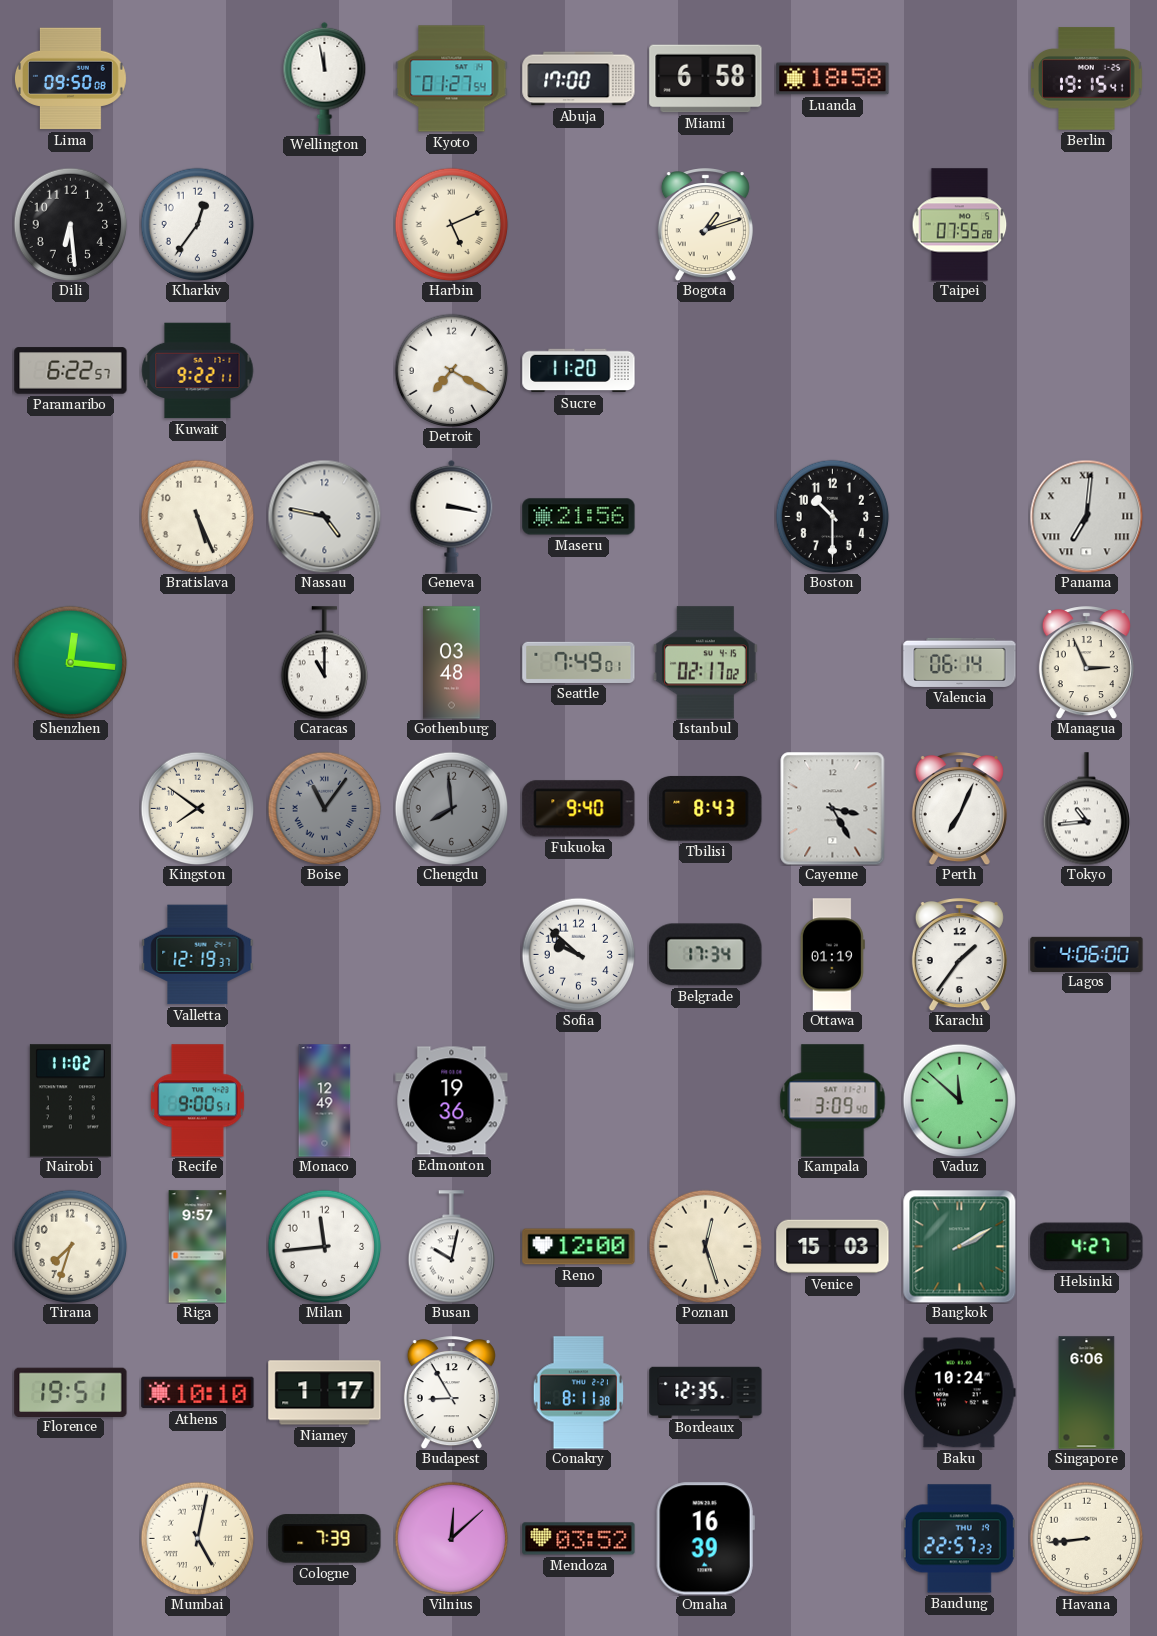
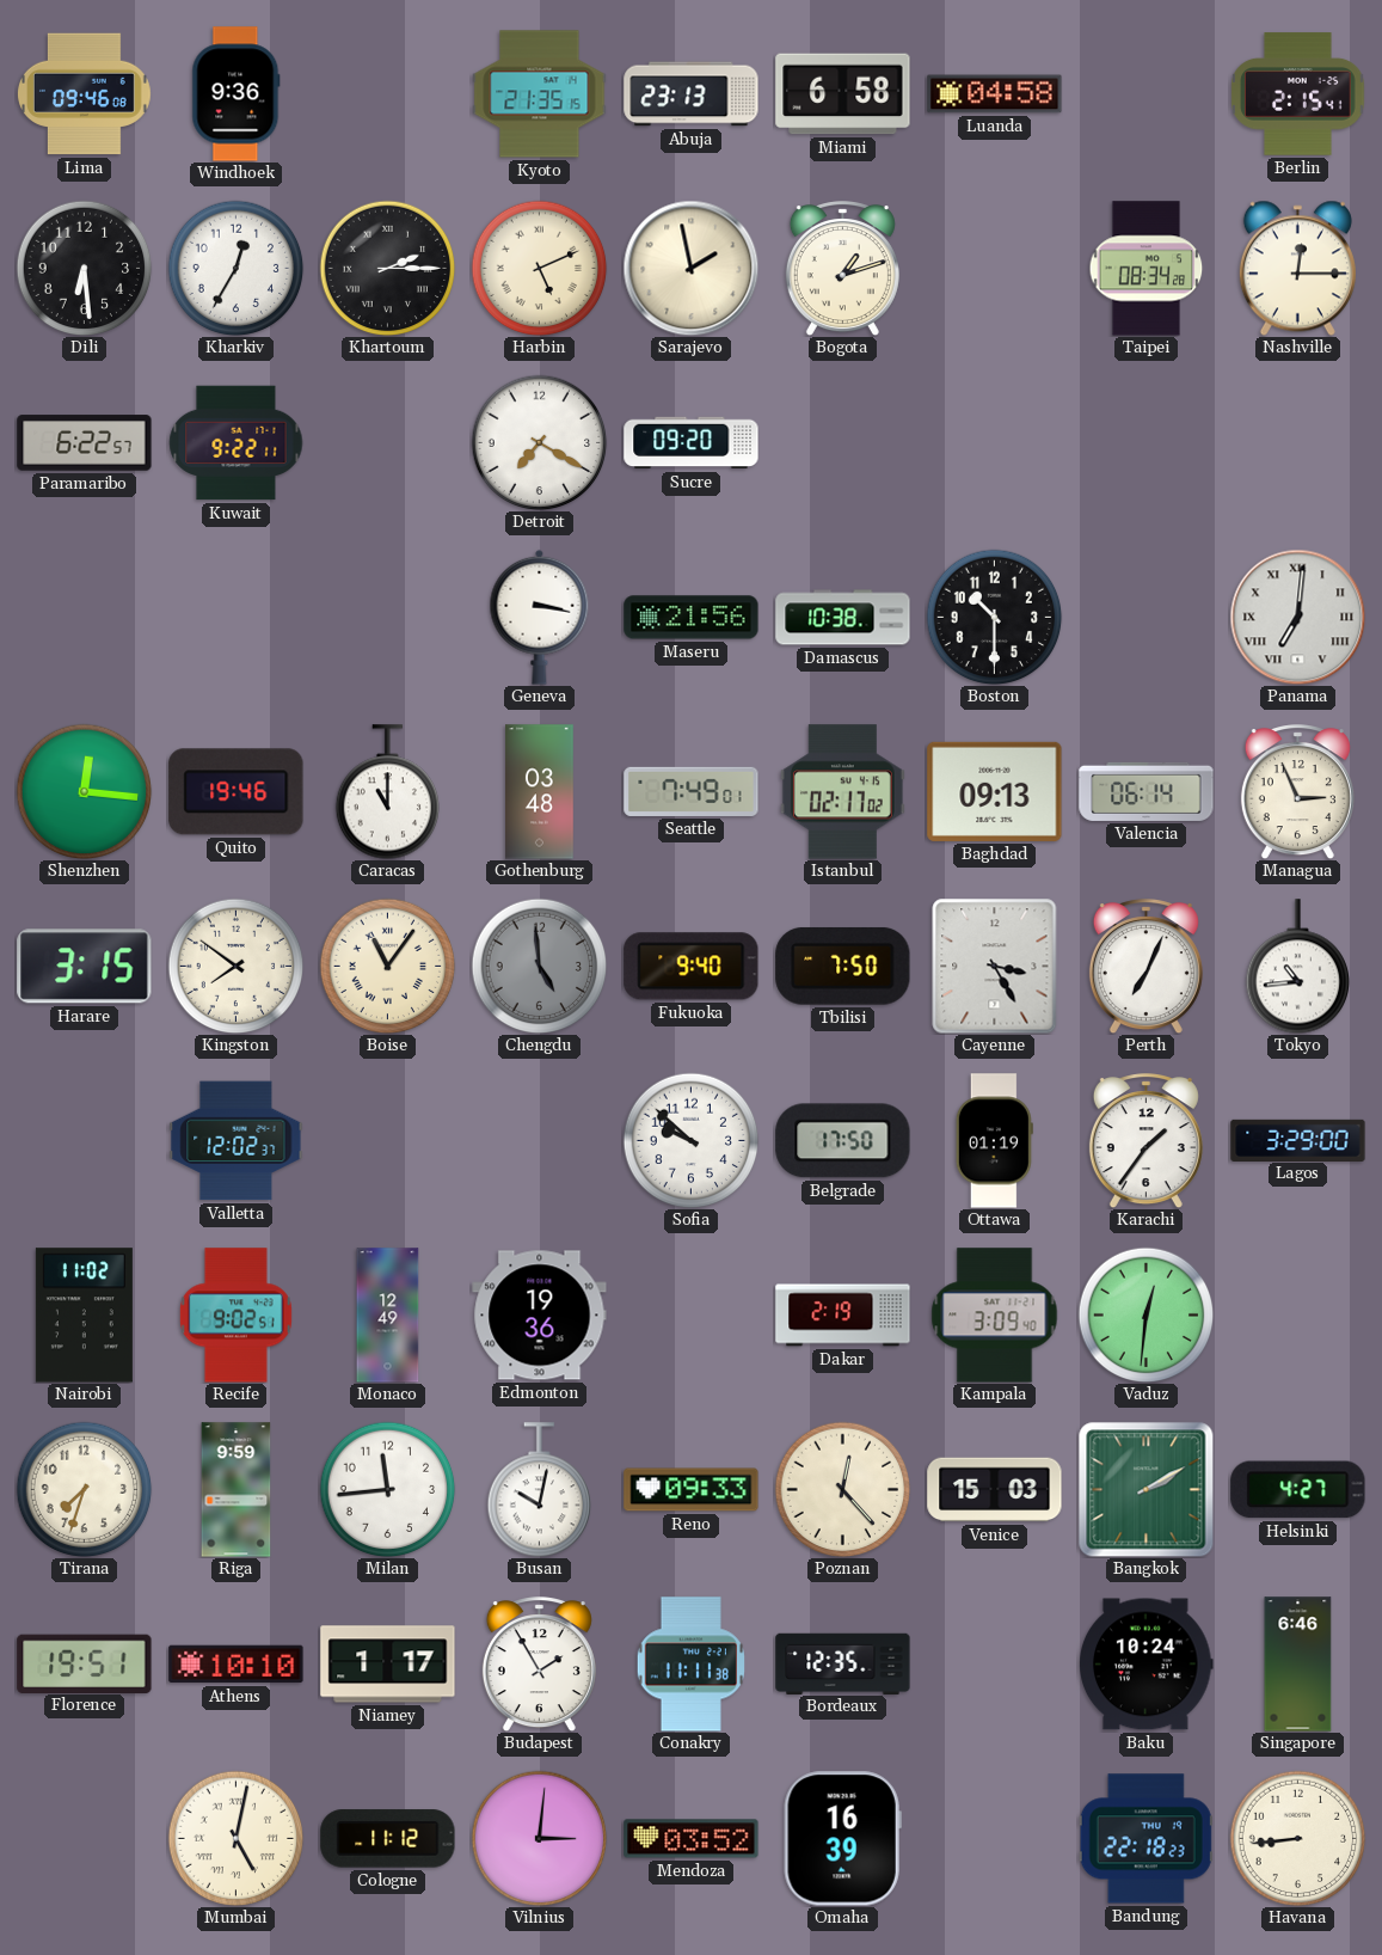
Lima: 09:50 -> 09:46 (84, 94)
Windhoek: none -> 9:36 (237, 94)
Wellington: 11:58 -> none (325, 78)
Kyoto: 01:27 -> 21:35 (540, 94)
Abuja: 17:00 -> 23:13 (692, 94)
Luanda: 18:58 -> 04:58 (995, 94)
Berlin: 19:15 -> 2:15 (1298, 94)
Kharkiv: 12:36 -> 12:35 (235, 268)
Khartoum: none -> 2:15 (387, 268)
Sarajevo: none -> 1:58 (690, 268)
Taipei: 07:55 -> 08:34 (1147, 269)
Nashville: none -> 12:15 (1297, 268)
Sucre: 11:20 -> 09:20 (692, 443)
Bratislava: 5:26 -> none (197, 516)
Nassau: 4:47 -> none (324, 516)
Damascus: none -> 10:38 (843, 618)
Quito: none -> 19:46 (237, 792)
Baghdad: none -> 09:13 (995, 791)
Harare: none -> 3:15 (85, 967)
Boise dial: grey -> cream (387, 966)
Chengdu: 7:59 -> 4:59 (539, 966)
Tbilisi: 8:43 -> 7:50 (843, 967)
Valletta: 12:19 -> 12:02 (237, 1141)
Belgrade: 17:34 -> 17:50 (843, 1141)
Lagos: 4:06 -> 3:29 (1298, 1140)
Recife: 9:00 -> 9:02 (235, 1316)
Dakar: none -> 2:19 (843, 1316)
Vaduz: 11:52 -> 12:31 (1145, 1314)
Riga: 9:57 -> 9:59 (237, 1490)
Reno: 12:00 -> 09:33 (692, 1490)
Poznan: 12:27 -> 12:23 (842, 1489)
Budapest: 8:55 -> 1:55 (539, 1665)
Conakry: 8:11 -> 11:11 (690, 1665)
Singapore: 6:06 -> 6:46 (1298, 1665)
Cologne: 7:39 -> 11:12 (388, 1839)
Vilnius: 12:08 -> 3:01 (539, 1838)
Bandung: 22:57 -> 22:18 (1145, 1839)
